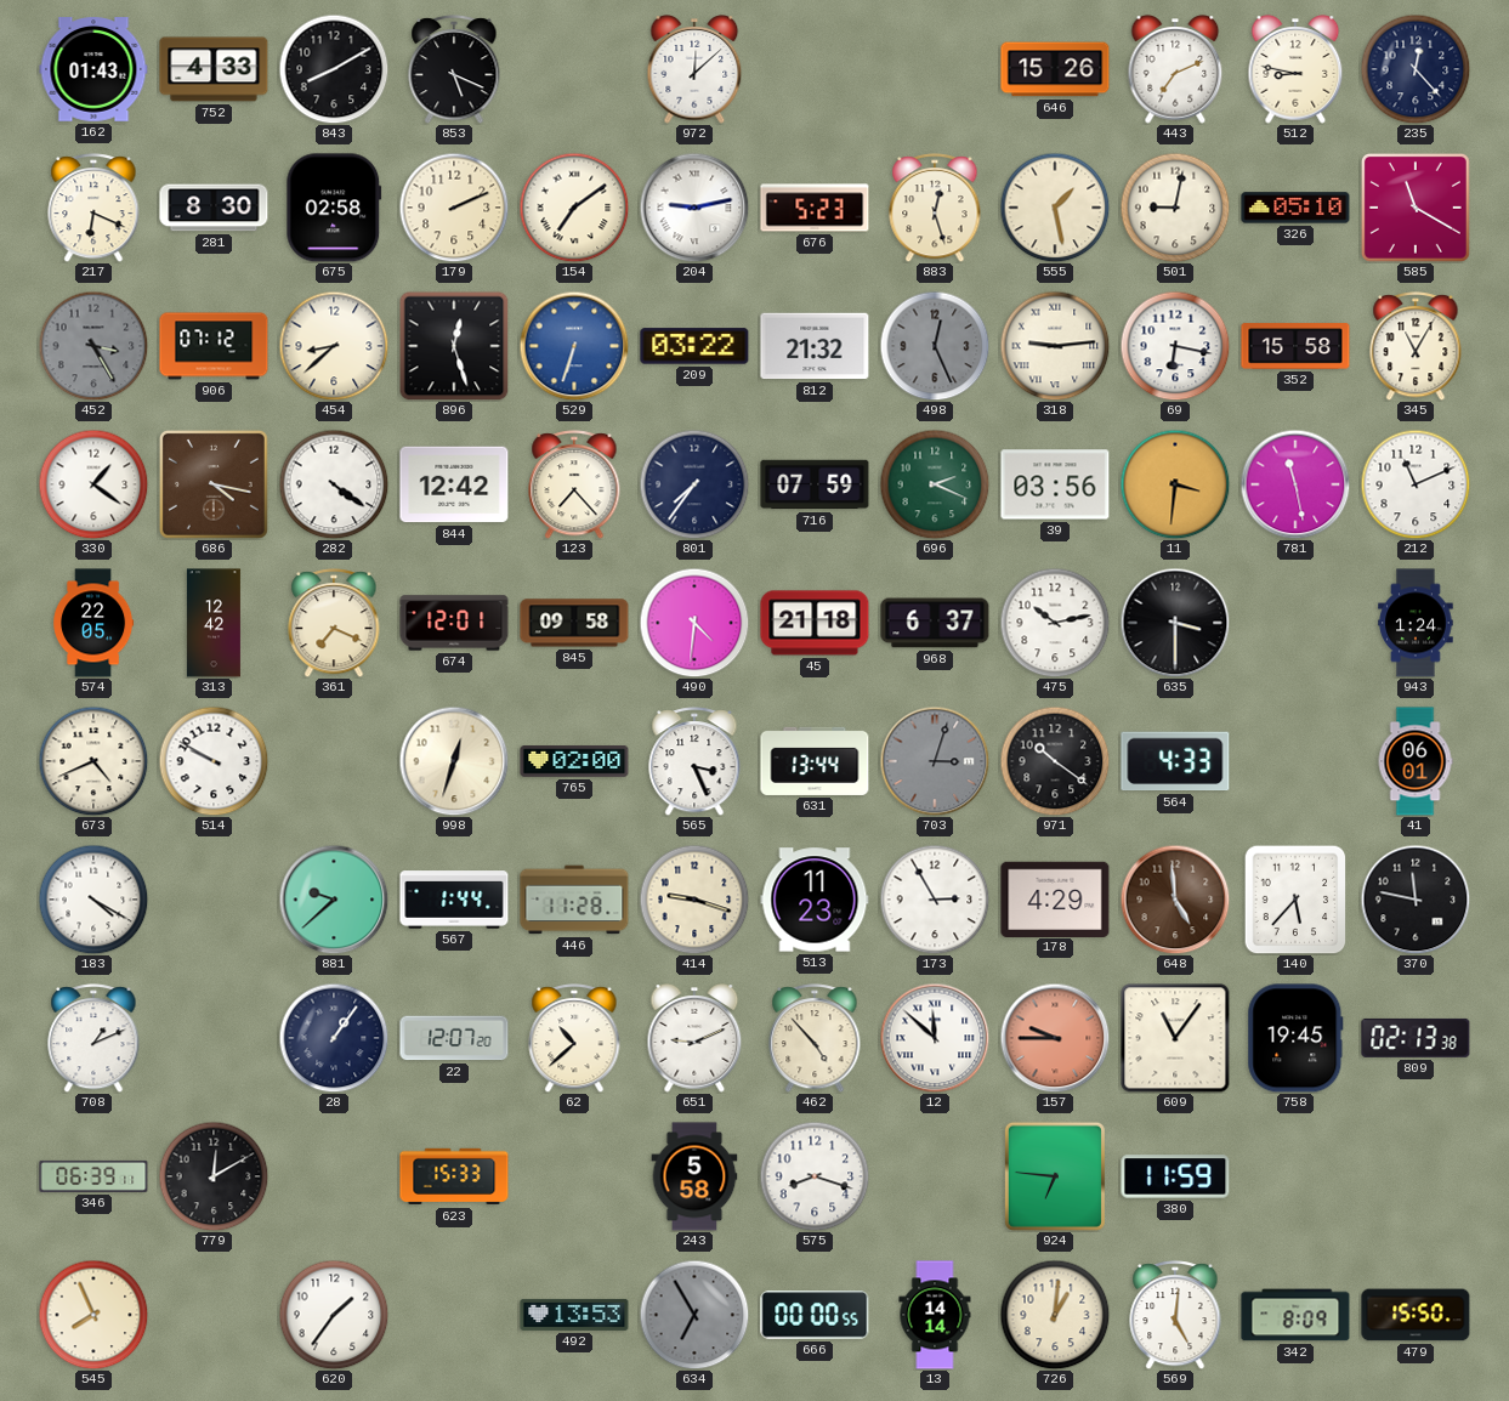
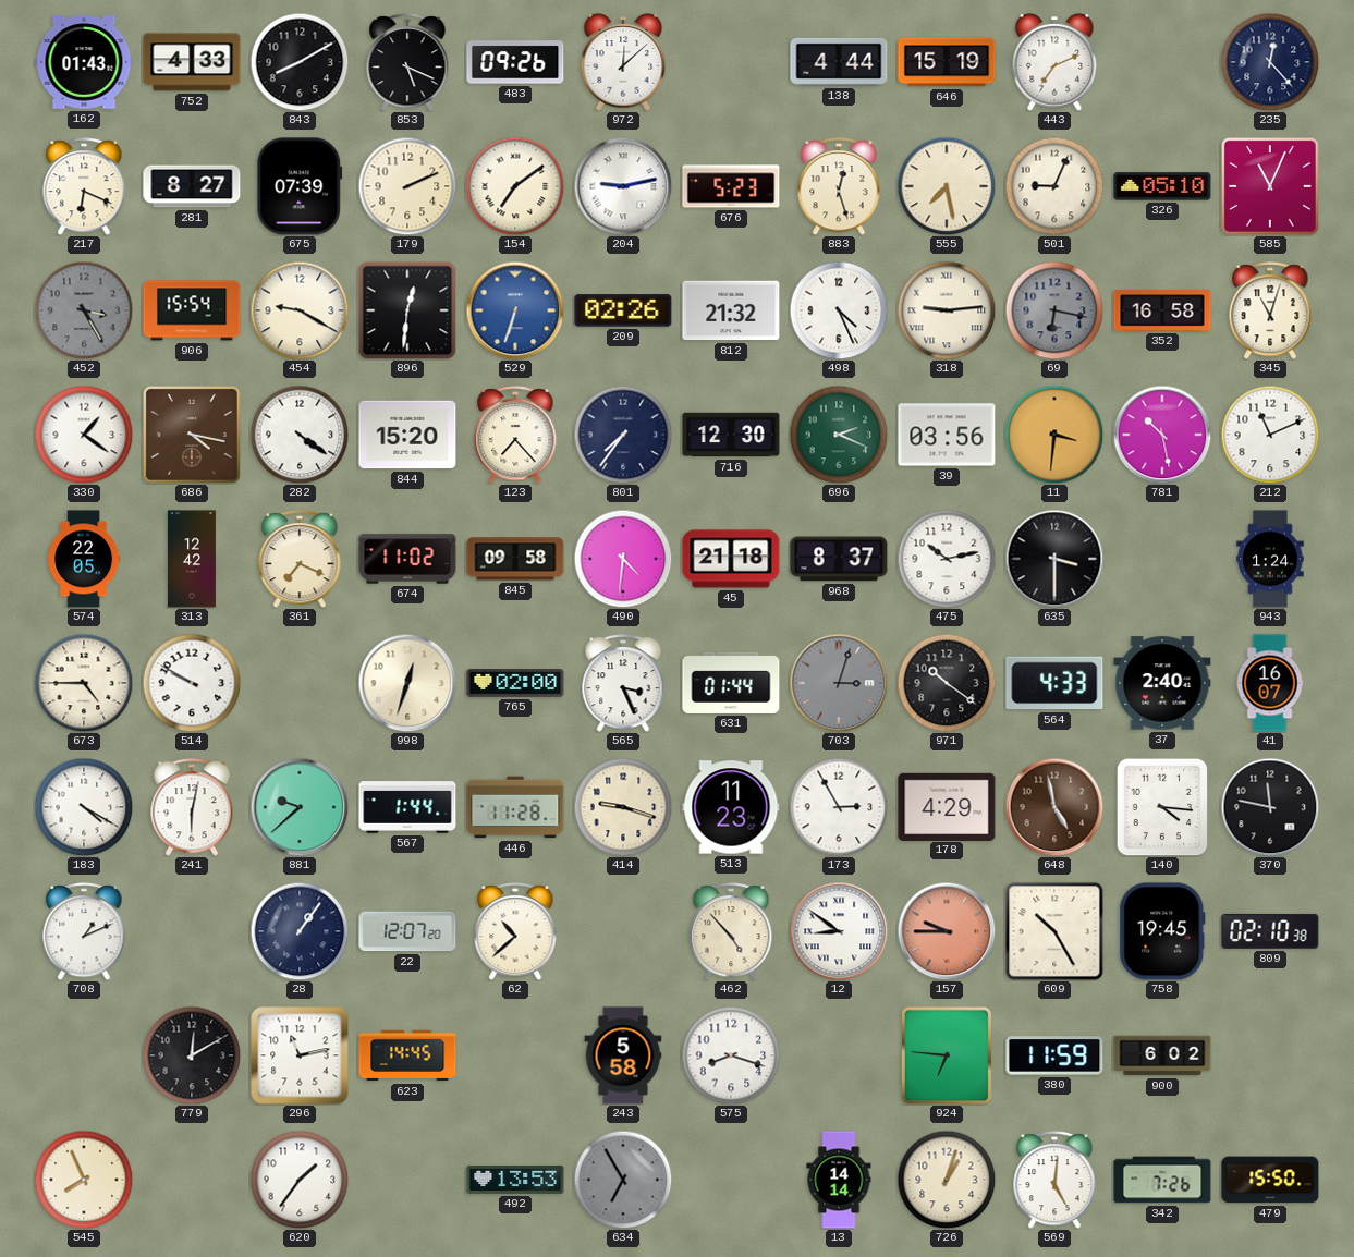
483: none -> 09:26 (515, 62)
138: none -> 4:44 (839, 62)
646: 15:26 -> 15:19 (947, 62)
512: 8:47 -> none (1295, 69)
281: 8:30 -> 8:27 (192, 186)
675: 02:58 -> 07:39 (300, 186)
555: 1:28 -> 7:28 (947, 186)
501: 9:02 -> 9:04 (1054, 186)
585: 11:20 -> 11:04 (1270, 186)
906: 07:12 -> 15:54 (192, 310)
454: 8:38 -> 9:20 (300, 310)
896: 12:27 -> 12:31 (407, 310)
209: 03:22 -> 02:26 (623, 310)
498: 12:26 -> 4:26 (839, 310)
498 dial: grey -> white (839, 310)
69 dial: white -> grey (1054, 310)
352: 15:58 -> 16:58 (1162, 310)
345: 11:05 -> 11:03 (1270, 310)
844: 12:42 -> 15:20 (407, 435)
716: 07:59 -> 12:30 (731, 435)
781: 11:28 -> 10:28 (1162, 435)
674: 12:01 -> 11:02 (407, 559)
968: 6:37 -> 8:37 (839, 559)
673: 4:41 -> 4:45 (84, 683)
631: 13:44 -> 01:44 (731, 683)
37: none -> 2:40 (1162, 683)
41: 06:01 -> 16:07 (1270, 683)
241: none -> 6:02 (192, 807)
648: 4:59 -> 4:58 (1054, 807)
140: 5:37 -> 4:16 (1162, 807)
651: 9:11 -> none (694, 1038)
12: 11:52 -> 8:51 (839, 931)
609: 11:06 -> 10:25 (1054, 931)
809: 02:13 -> 02:10 (1270, 931)
346: 06:39 -> none (93, 1176)
296: none -> 11:13 (300, 1055)
623: 15:33 -> 14:45 (407, 1055)
900: none -> 6:02 (1162, 1055)
666: 00:00 -> none (815, 1315)
726: 1:01 -> 1:03 (947, 1180)
342: 8:09 -> 7:26 (1162, 1180)
